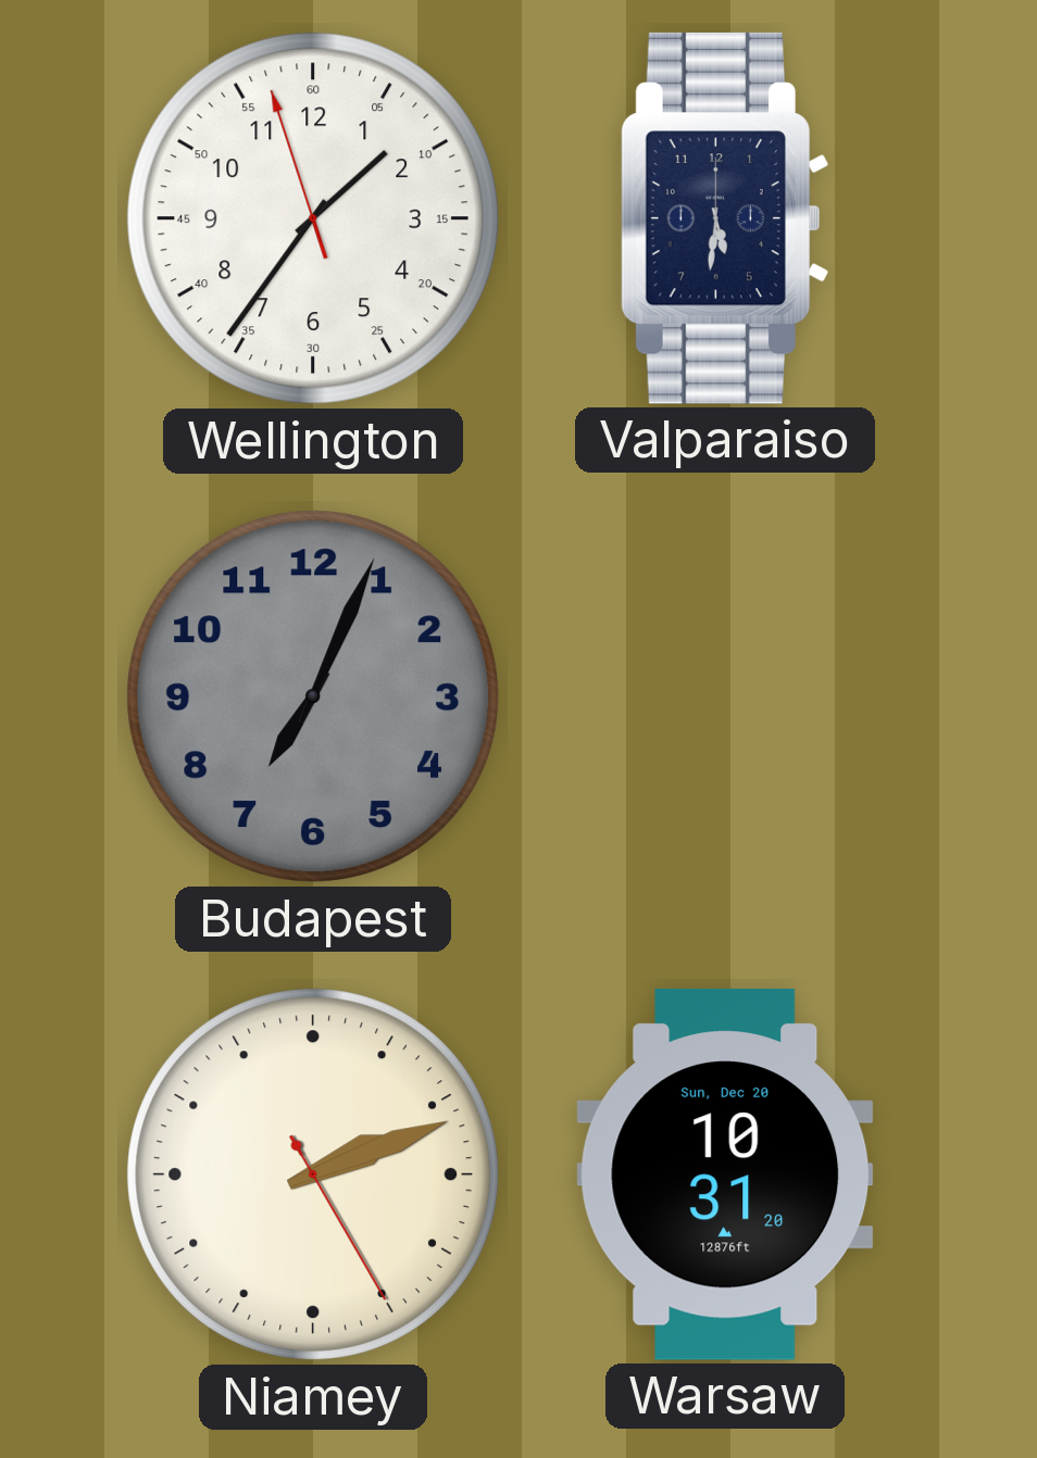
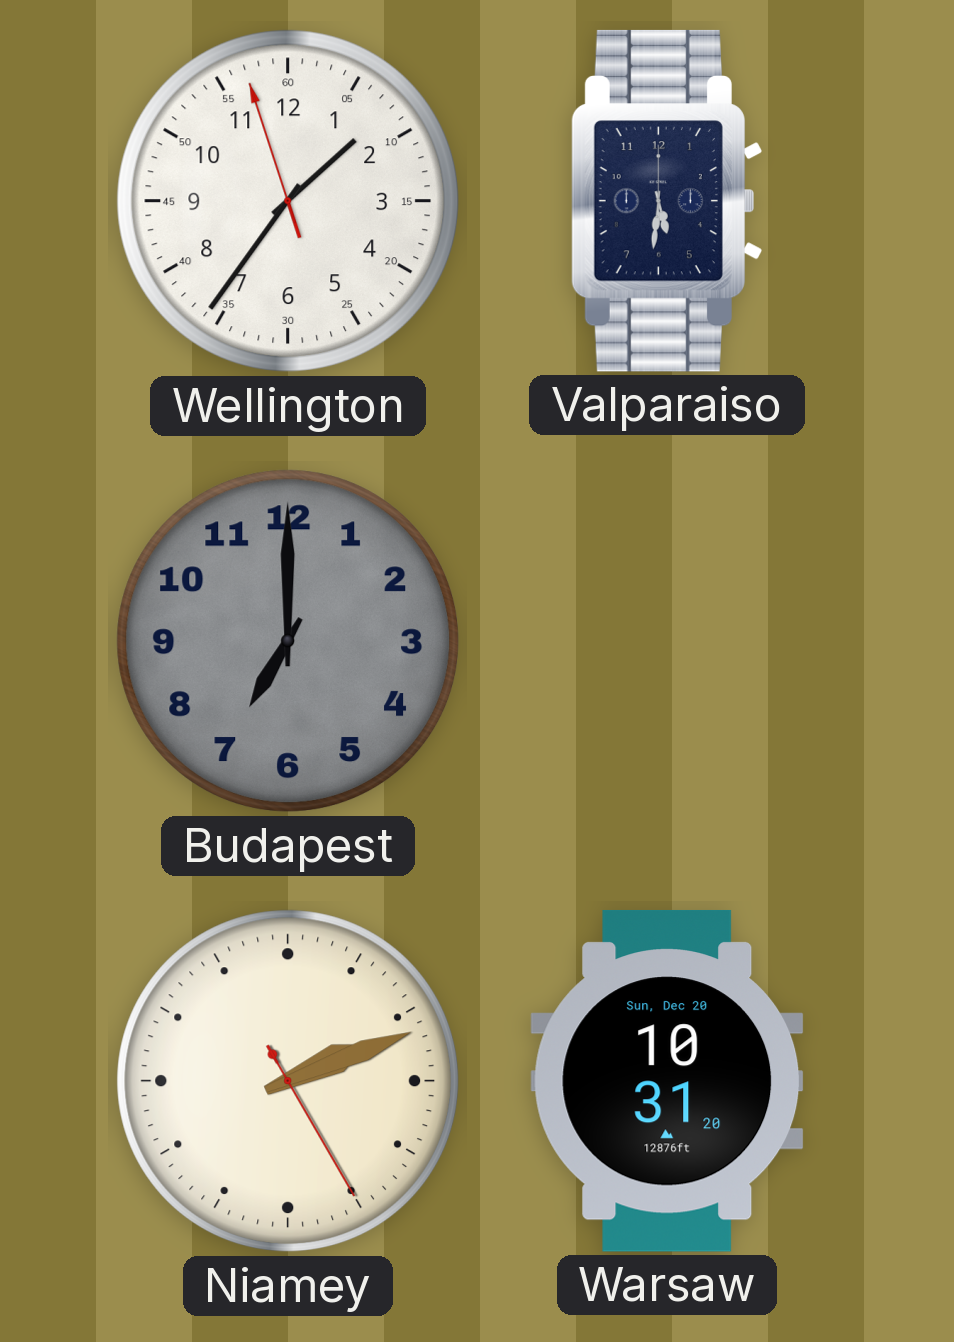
Budapest: 7:04 -> 7:00 (288, 641)
